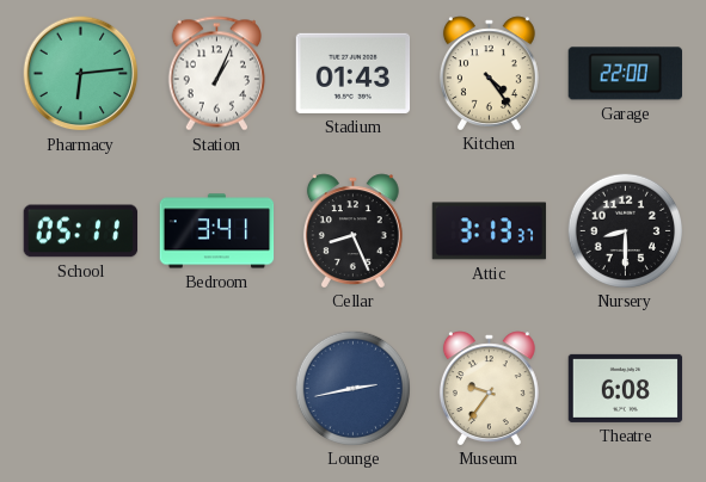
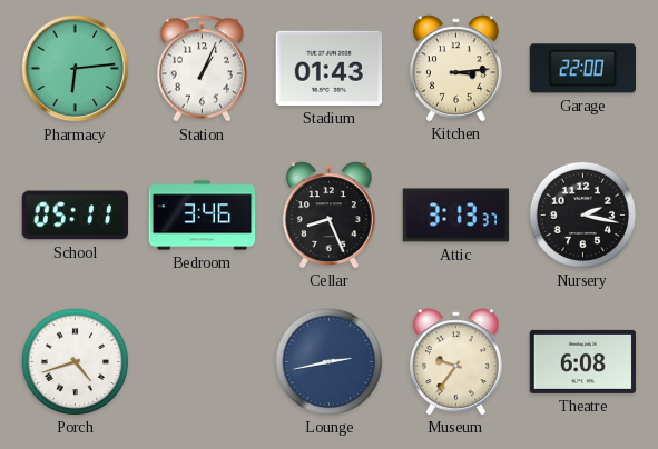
Kitchen: 4:24 -> 3:14 (455, 68)
Bedroom: 3:41 -> 3:46 (203, 216)
Nursery: 8:30 -> 2:17 (582, 214)
Porch: none -> 4:42 (75, 361)
